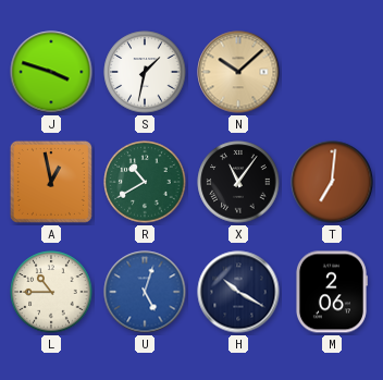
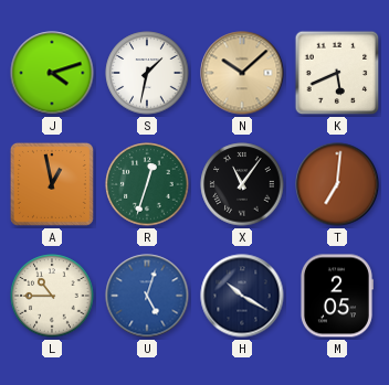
J: 3:48 -> 4:12 (52, 73)
K: none -> 5:41 (337, 73)
R: 10:40 -> 12:33 (147, 184)
M: 2:06 -> 2:05 (336, 296)
